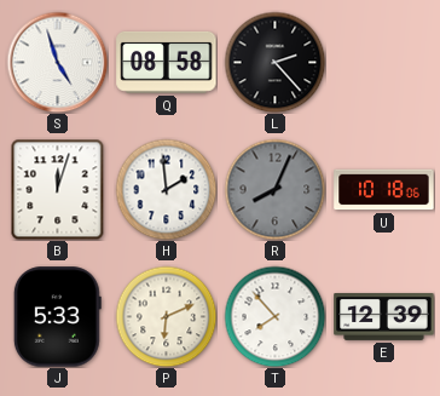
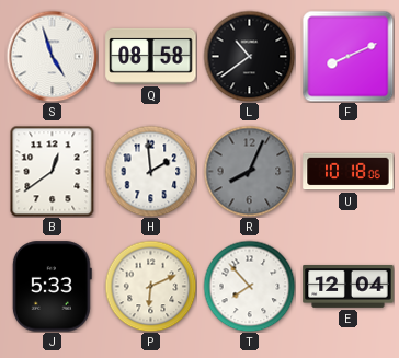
L: 2:23 -> 10:39 (249, 56)
F: none -> 8:11 (347, 56)
B: 12:03 -> 12:39 (53, 171)
E: 12:39 -> 12:04 (349, 287)
